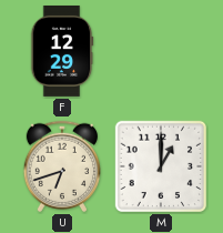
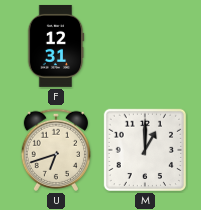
F: 12:29 -> 12:31 (56, 46)
